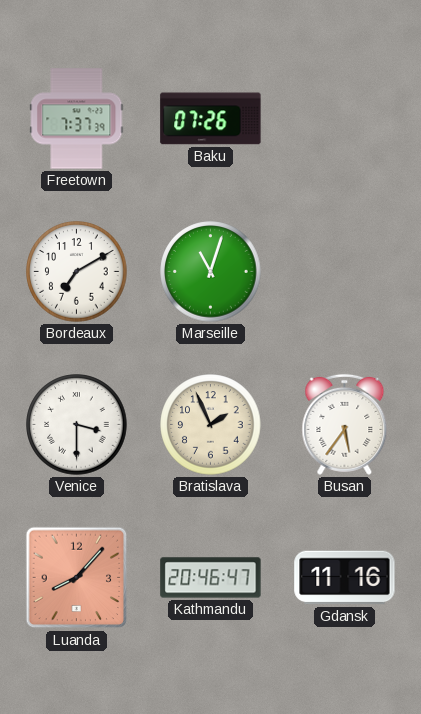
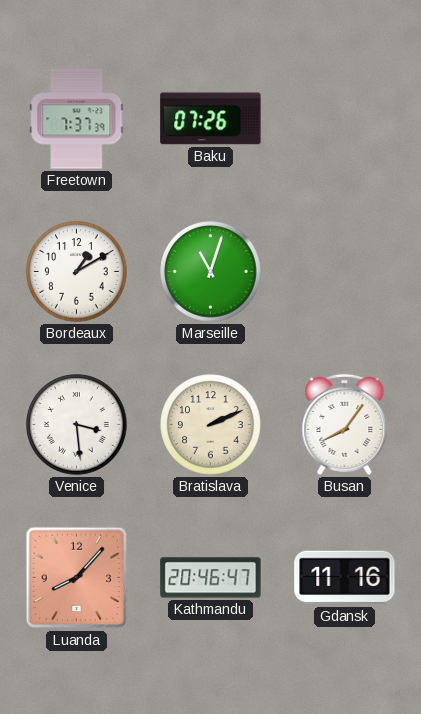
Bordeaux: 7:10 -> 1:10 (77, 272)
Venice: 3:30 -> 3:29 (77, 425)
Bratislava: 1:56 -> 2:11 (211, 425)
Busan: 5:36 -> 8:06 (345, 424)
